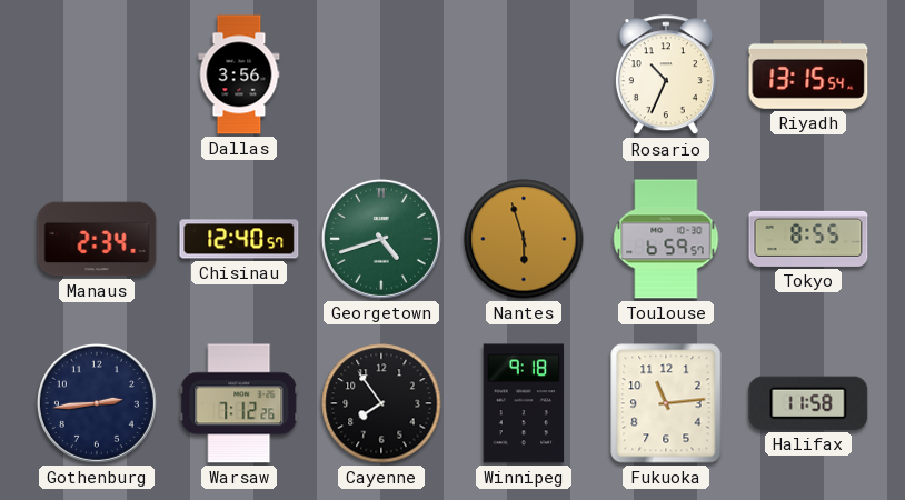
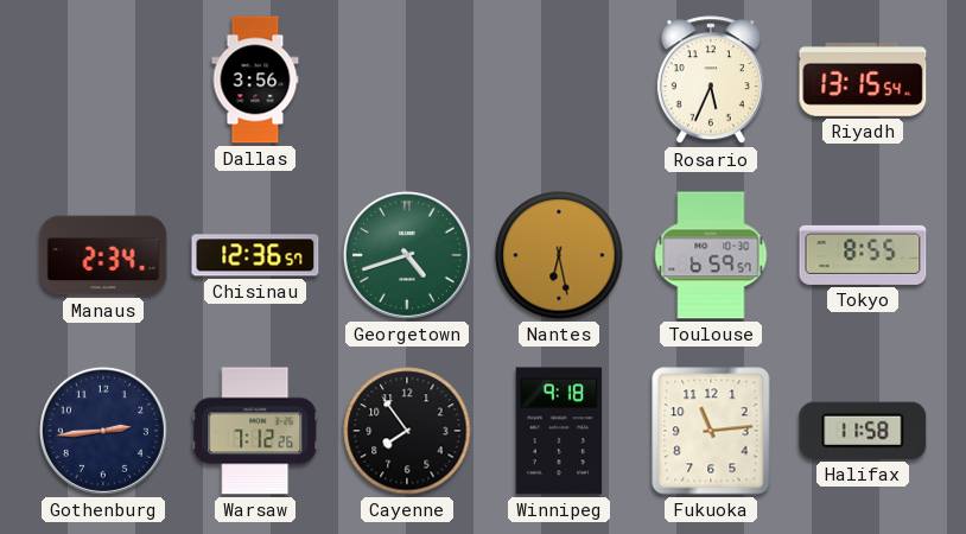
Rosario: 10:34 -> 5:34 (711, 81)
Chisinau: 12:40 -> 12:36 (255, 255)
Nantes: 5:57 -> 6:28 (559, 255)
